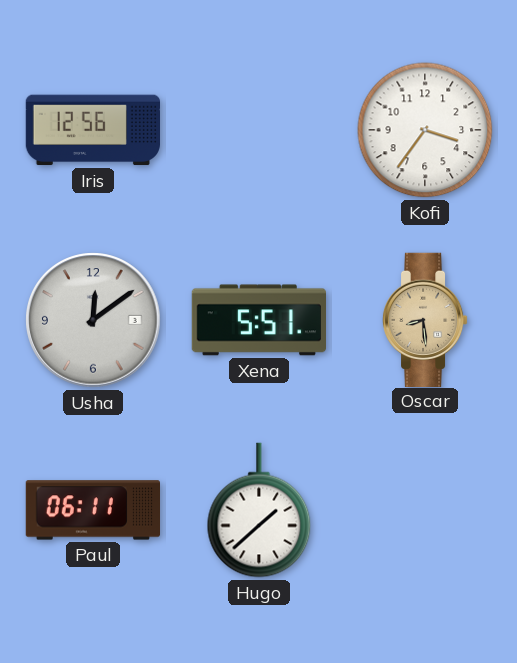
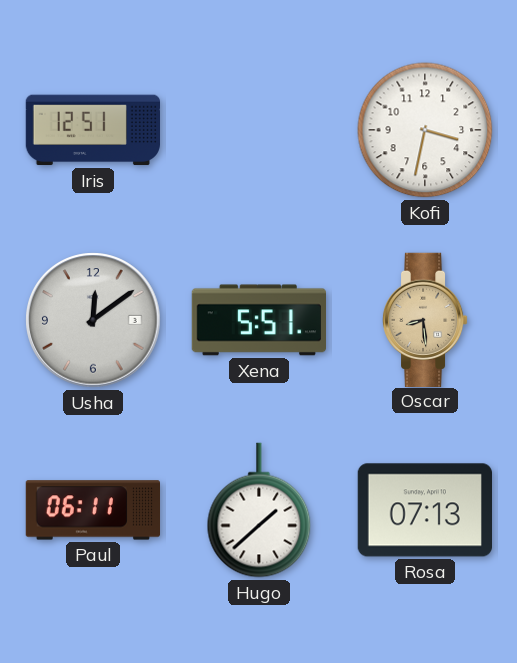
Iris: 12:56 -> 12:51 (92, 130)
Kofi: 3:36 -> 3:32 (425, 130)
Rosa: none -> 07:13 (424, 510)
